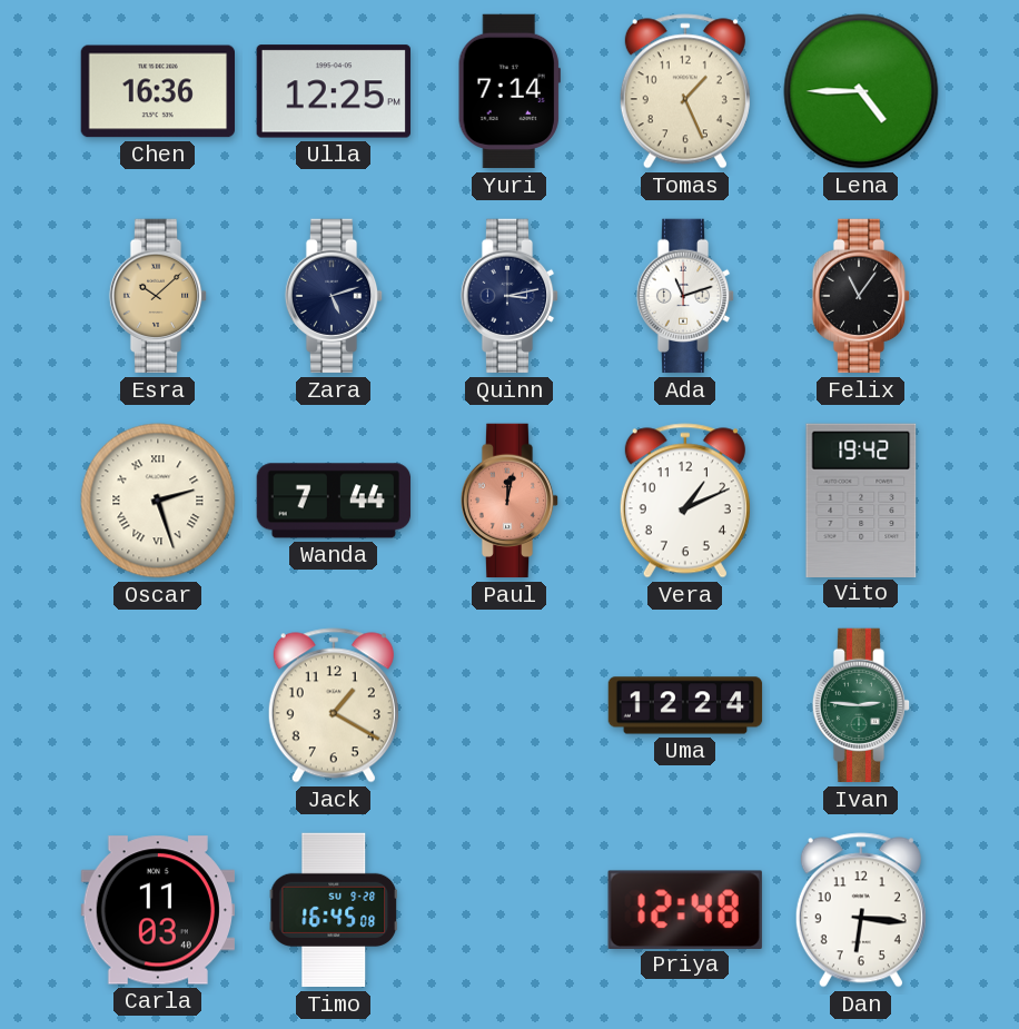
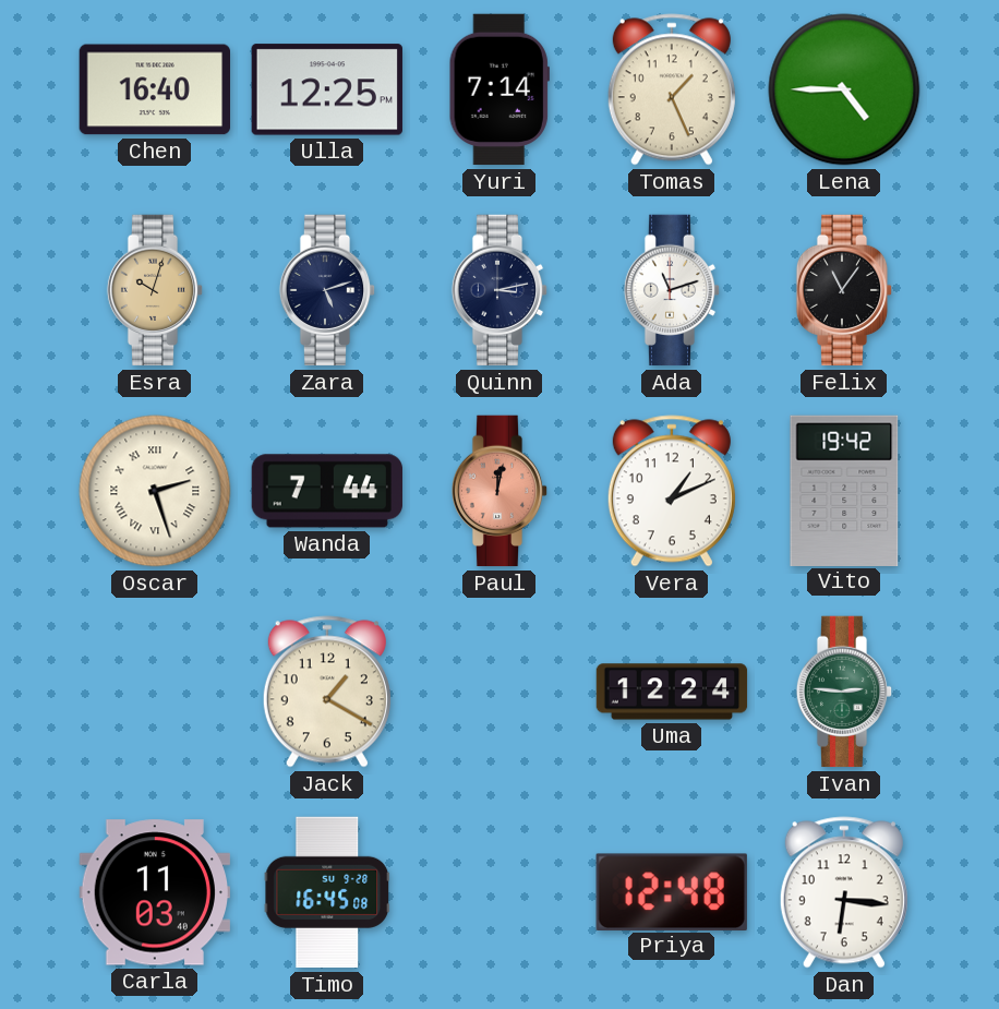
Chen: 16:36 -> 16:40 (154, 89)
Esra: 10:08 -> 10:03 (155, 290)
